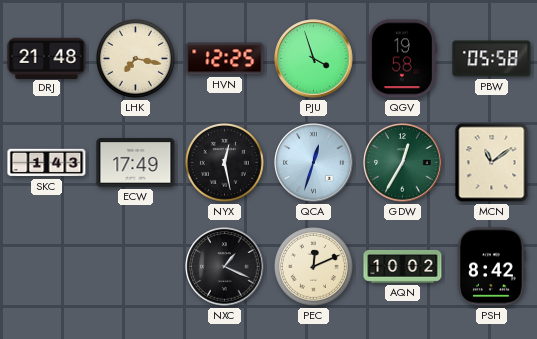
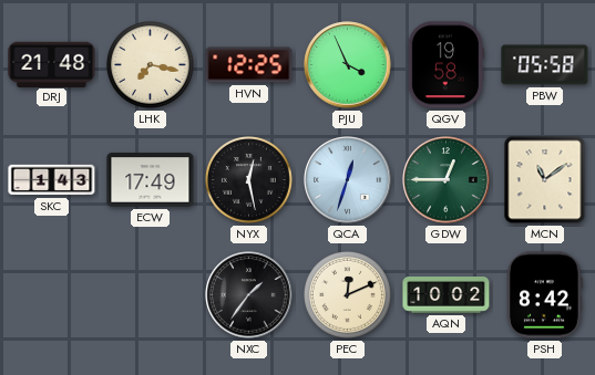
PJU: 3:57 -> 3:56 (348, 65)
GDW: 12:35 -> 12:45 (447, 180)
NXC: 1:19 -> 1:36 (249, 295)
